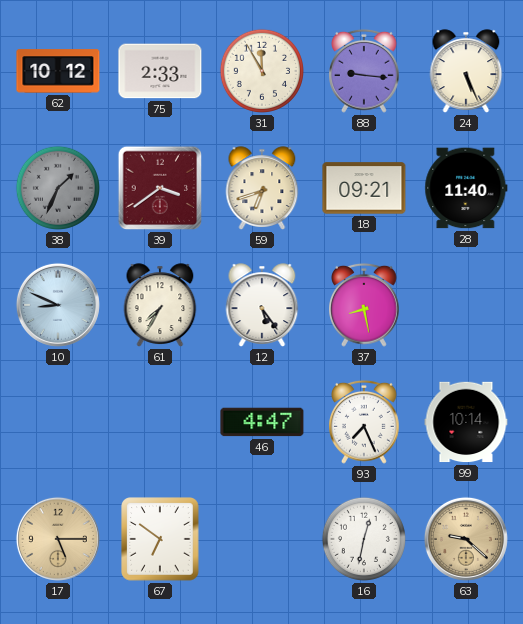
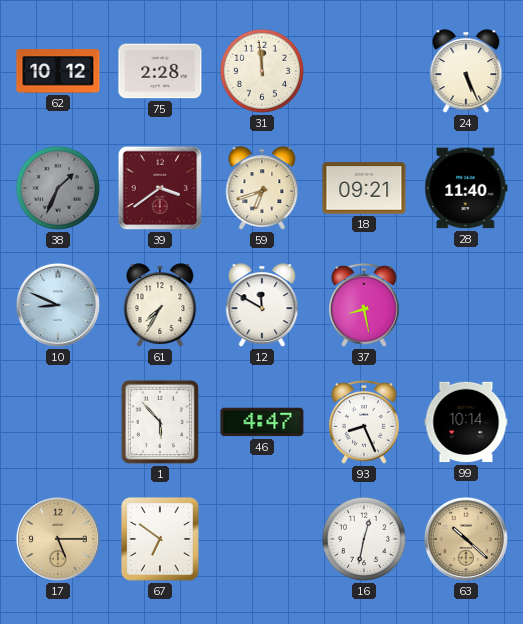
75: 2:33 -> 2:28 (160, 71)
31: 11:55 -> 11:59 (262, 71)
88: 9:16 -> none (365, 71)
12: 5:24 -> 11:50 (262, 305)
1: none -> 5:53 (160, 422)
93: 7:26 -> 8:26 (365, 422)
63: 9:22 -> 10:22 (466, 539)
